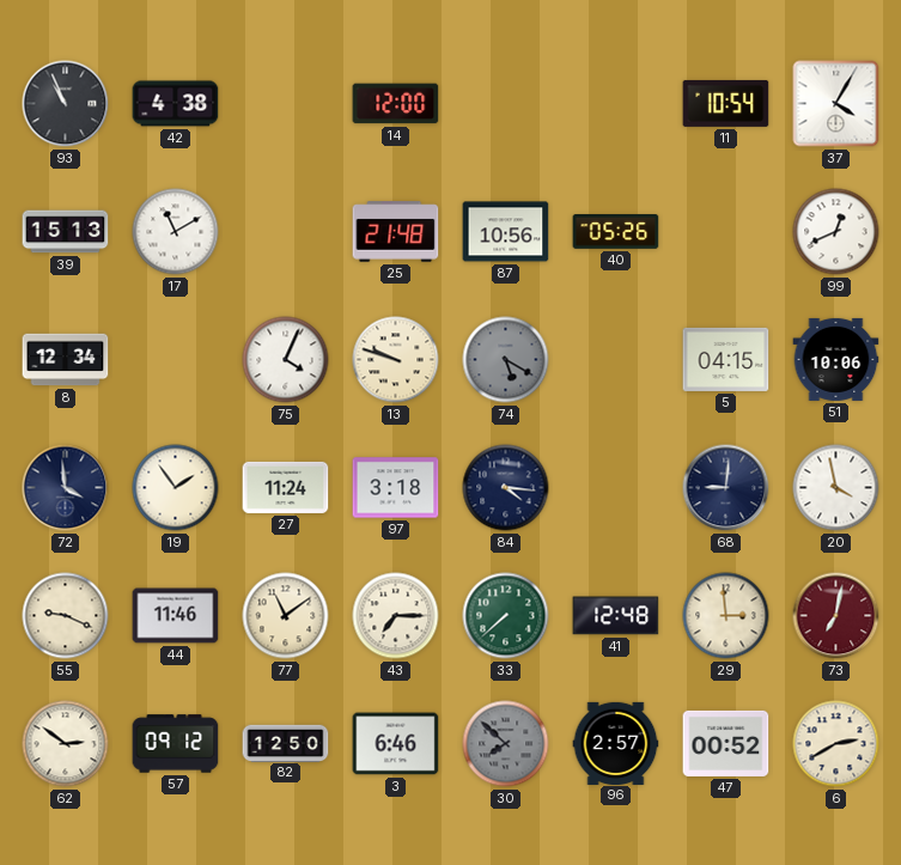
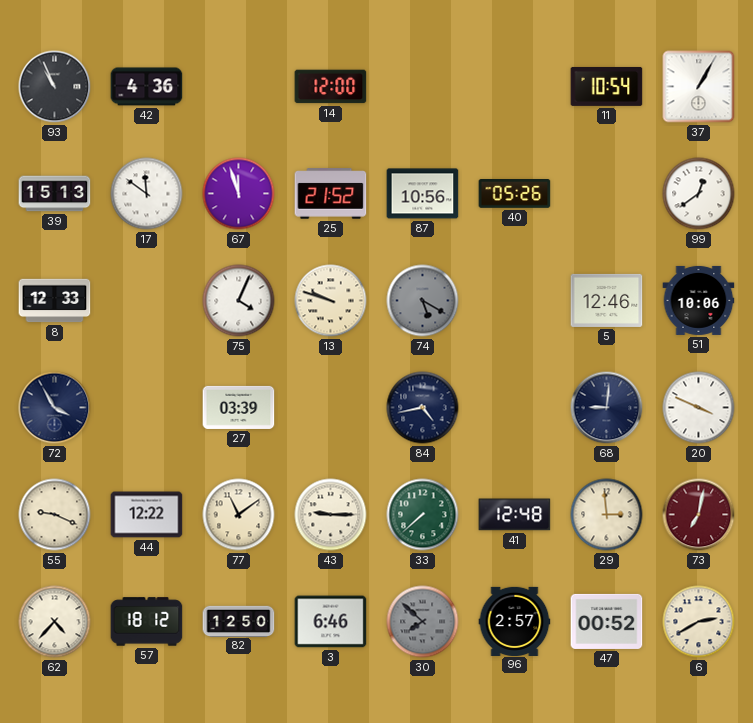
42: 4:38 -> 4:36 (147, 87)
37: 4:05 -> 1:05 (699, 87)
17: 11:10 -> 11:51 (147, 194)
67: none -> 11:57 (239, 194)
25: 21:48 -> 21:52 (331, 194)
99: 12:41 -> 12:39 (699, 194)
8: 12:34 -> 12:33 (55, 301)
5: 04:15 -> 12:46 (607, 300)
72: 3:59 -> 3:55 (55, 408)
19: 1:54 -> none (176, 488)
27: 11:24 -> 03:39 (239, 407)
97: 3:18 -> none (396, 488)
84: 4:16 -> 4:43 (423, 408)
20: 3:58 -> 3:49 (699, 408)
44: 11:46 -> 12:22 (147, 515)
43: 7:15 -> 9:15 (331, 515)
62: 2:51 -> 4:37 (55, 622)
57: 09:12 -> 18:12 (147, 622)
